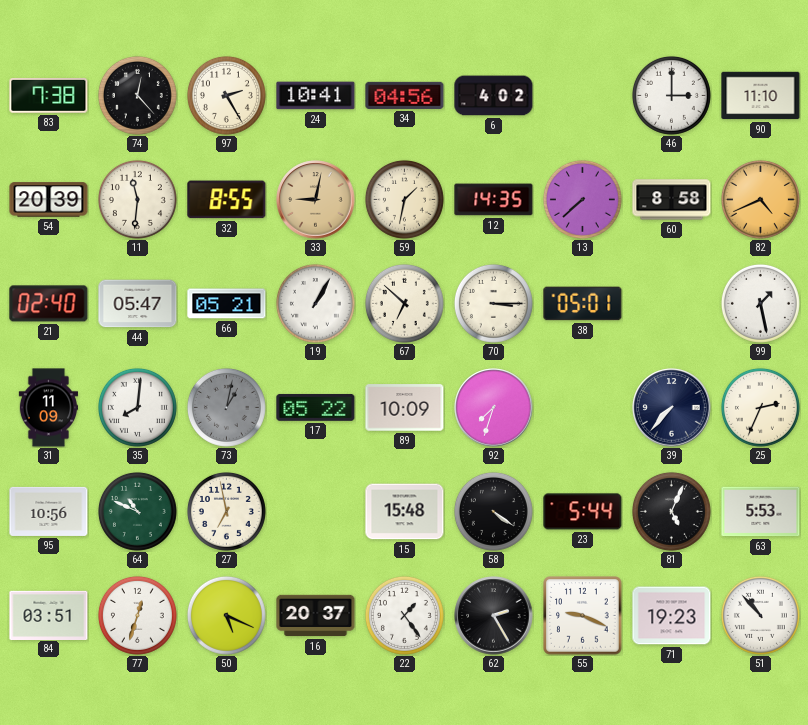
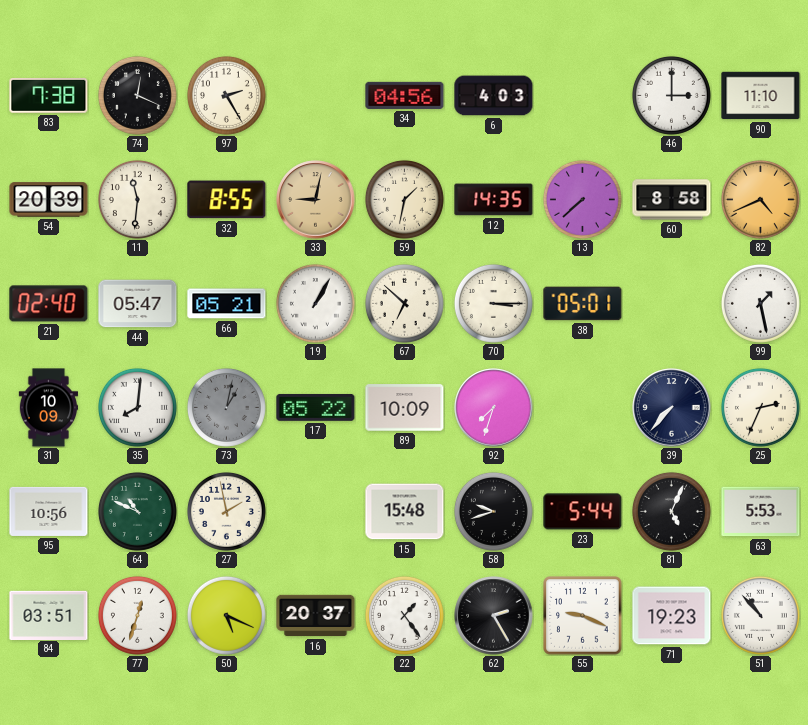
74: 12:23 -> 12:19 (137, 95)
24: 10:41 -> none (316, 96)
6: 4:02 -> 4:03 (494, 96)
31: 11:09 -> 10:09 (49, 408)
27: 6:58 -> 1:58 (226, 511)
58: 4:21 -> 9:42 (493, 511)
